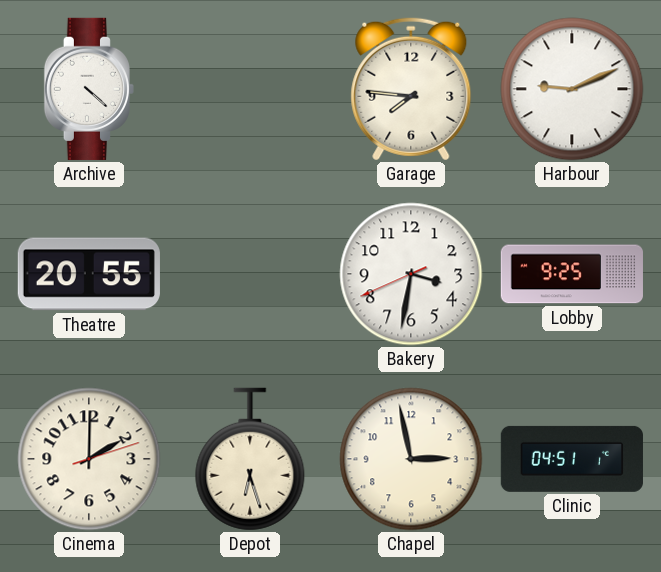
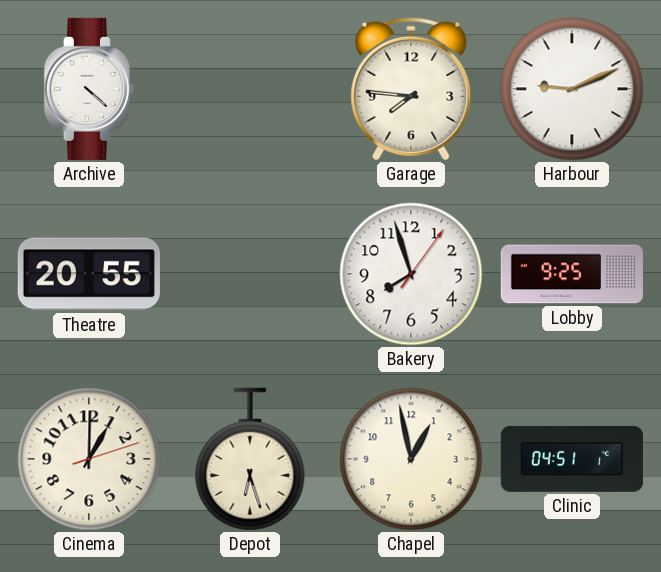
Bakery: 3:31 -> 7:57 (411, 274)
Cinema: 2:00 -> 1:00 (89, 459)
Chapel: 2:58 -> 12:58 (411, 459)
